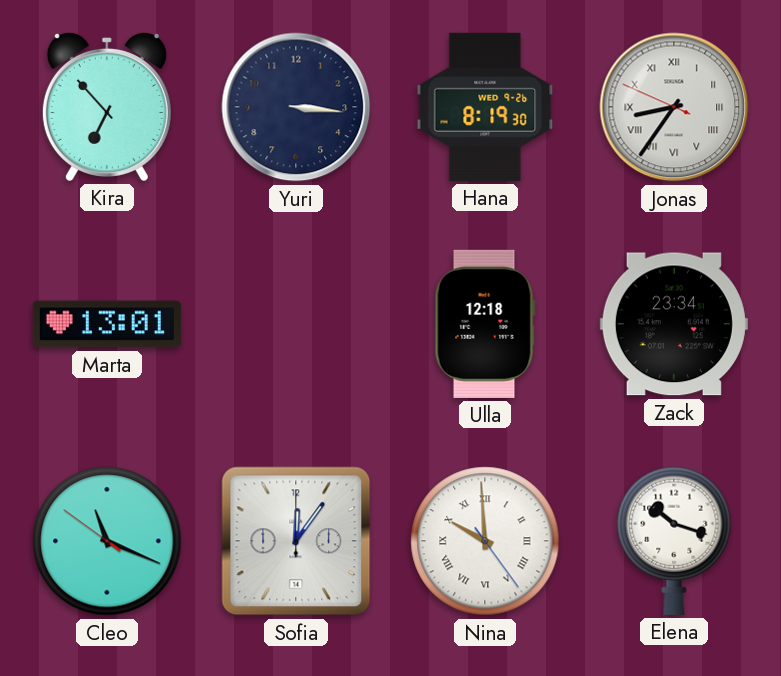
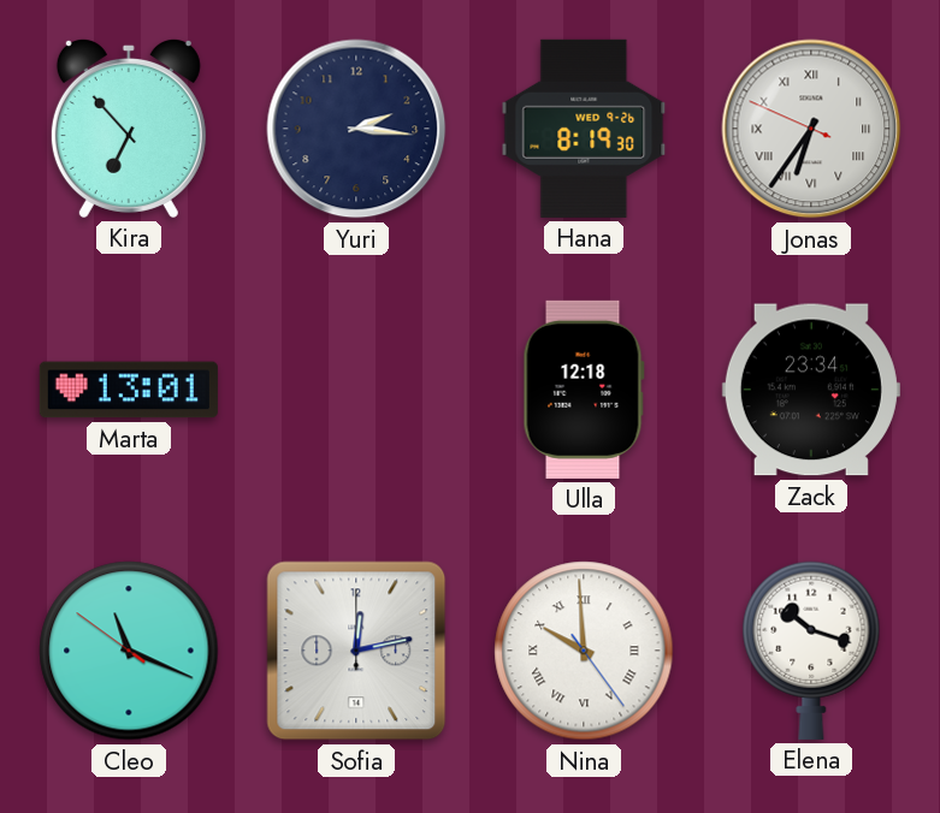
Yuri: 3:16 -> 2:16 (356, 129)
Jonas: 8:35 -> 6:35 (811, 129)
Sofia: 12:06 -> 12:13 (356, 651)
